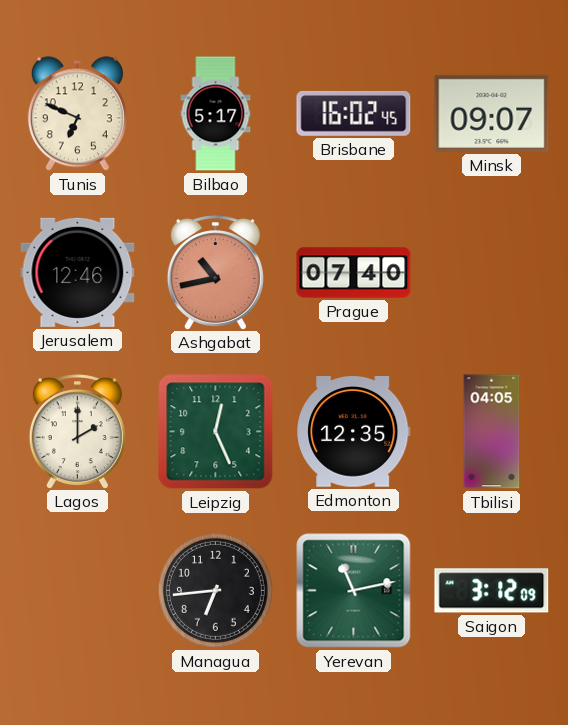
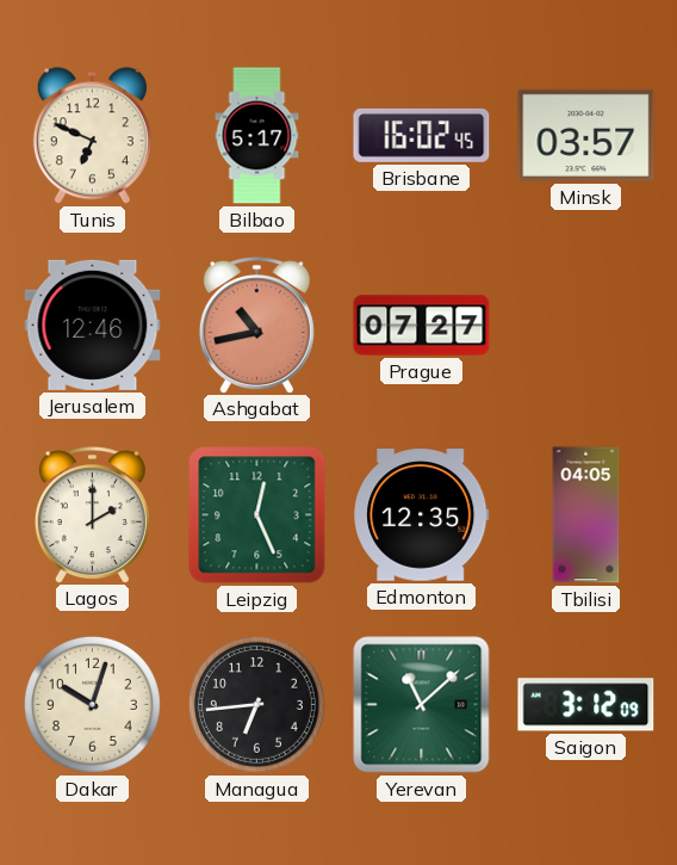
Minsk: 09:07 -> 03:57 (586, 135)
Prague: 07:40 -> 07:27 (422, 326)
Dakar: none -> 10:03 (92, 704)
Yerevan: 11:13 -> 11:08 (422, 705)
